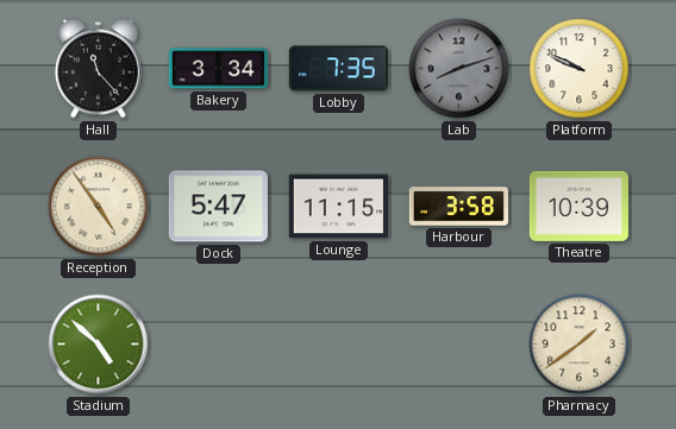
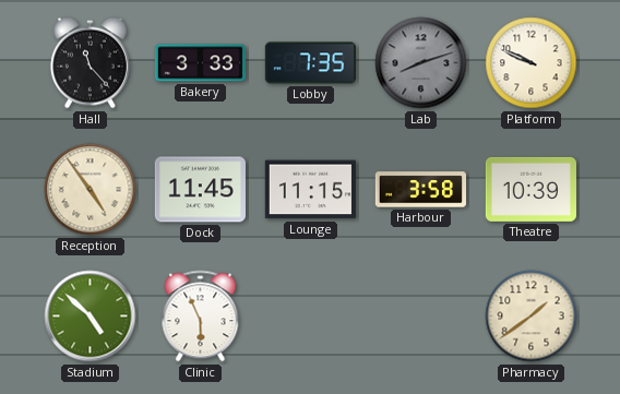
Bakery: 3:34 -> 3:33 (200, 63)
Dock: 5:47 -> 11:45 (200, 190)
Clinic: none -> 5:56 (201, 317)
